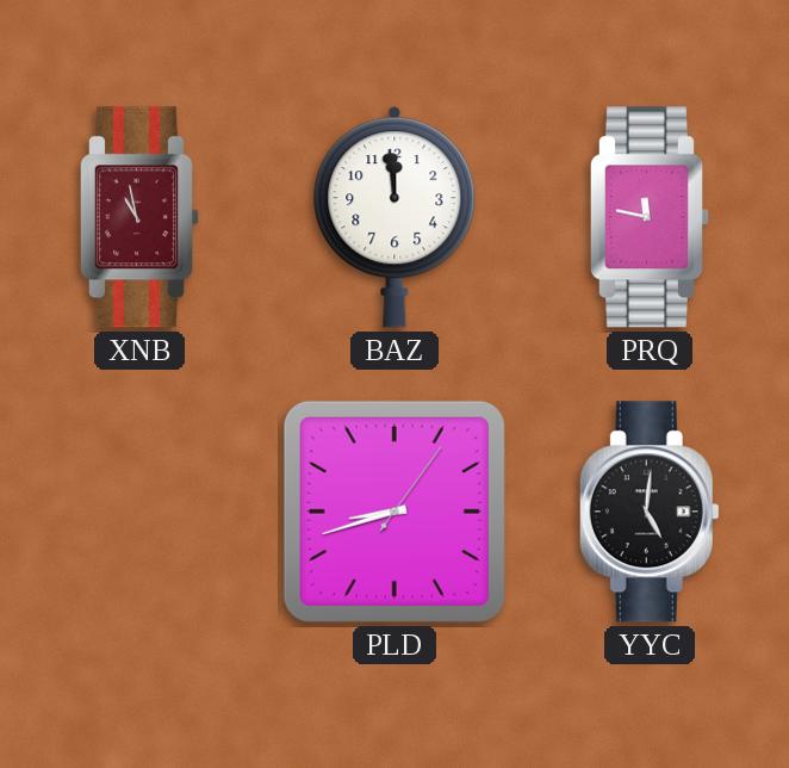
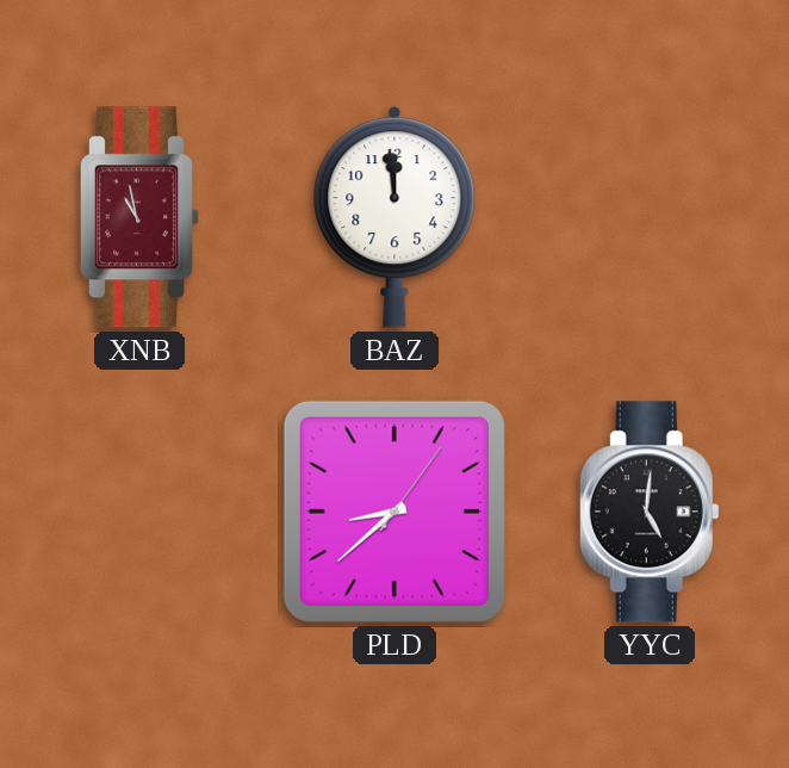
PRQ: 11:47 -> none (650, 217)
PLD: 8:42 -> 8:38 (394, 512)
